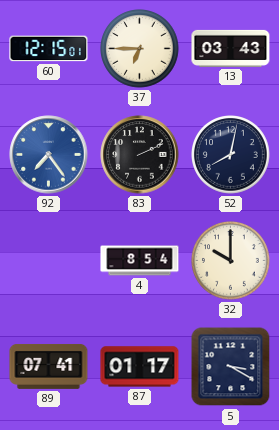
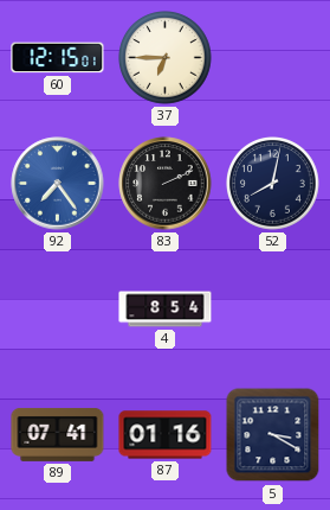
13: 03:43 -> none (231, 48)
32: 10:00 -> none (231, 261)
87: 01:17 -> 01:16 (166, 435)
